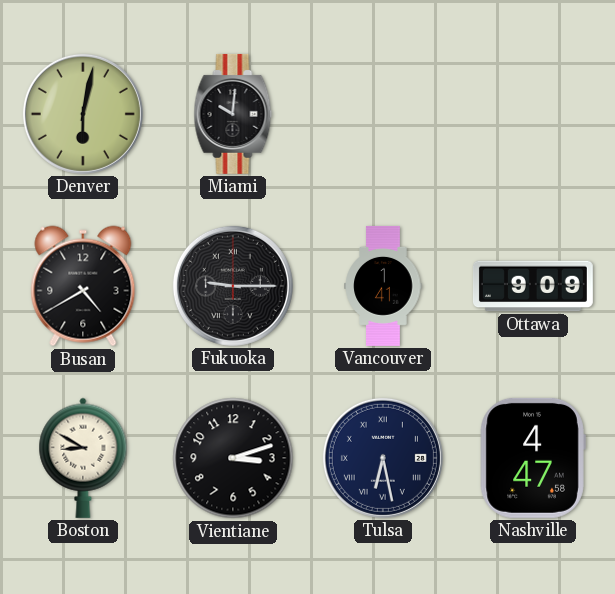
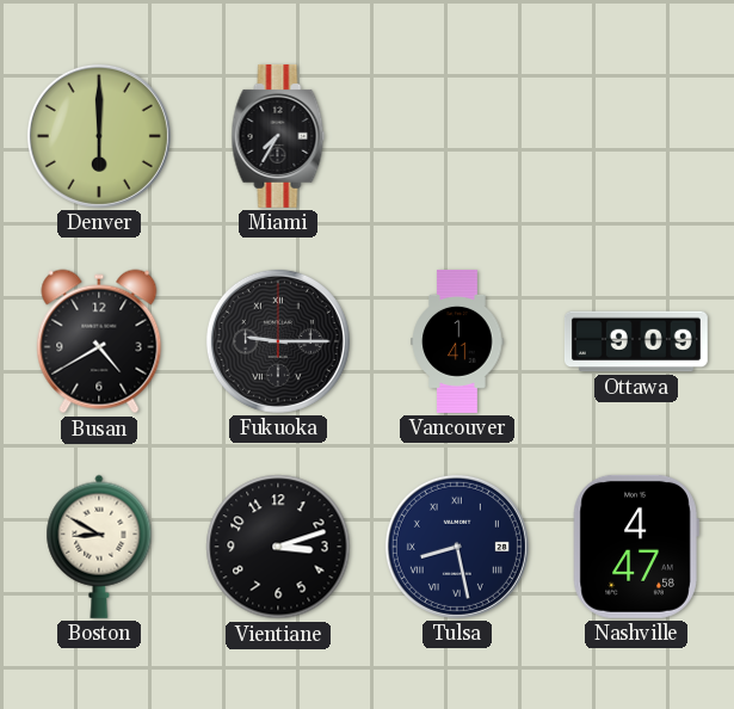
Denver: 6:02 -> 6:00 (99, 136)
Miami: 10:01 -> 7:35 (278, 136)
Tulsa: 6:28 -> 8:28 (457, 547)
